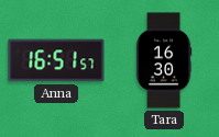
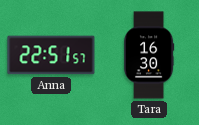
Anna: 16:51 -> 22:51 (51, 55)
